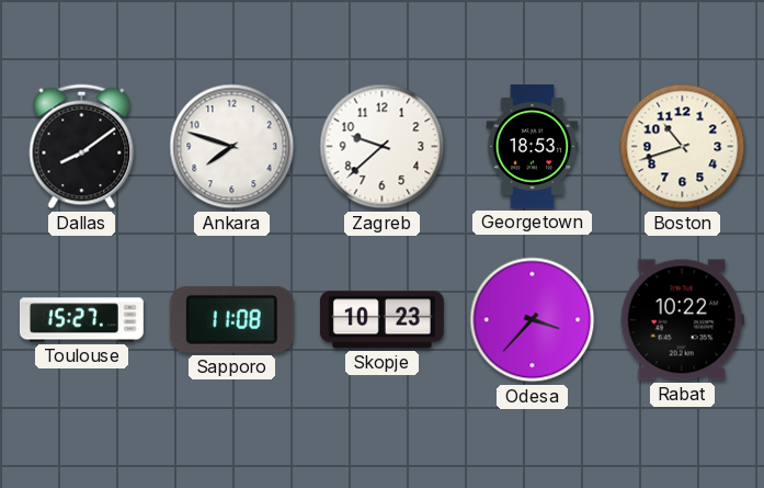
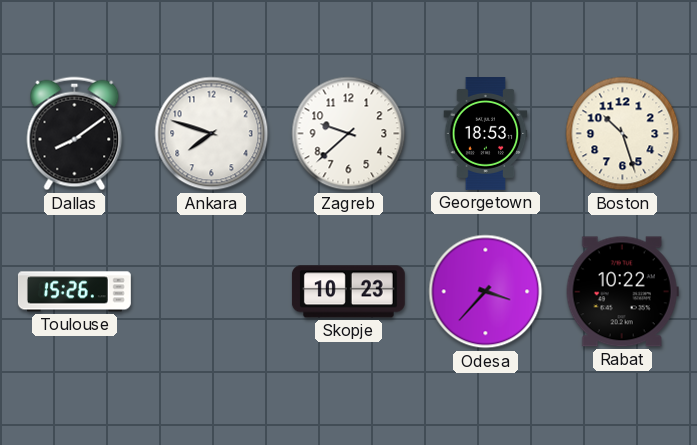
Boston: 10:42 -> 10:27 (623, 134)
Toulouse: 15:27 -> 15:26 (74, 292)
Sapporo: 11:08 -> none (231, 319)
